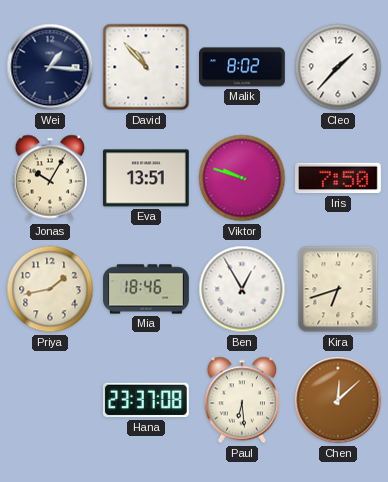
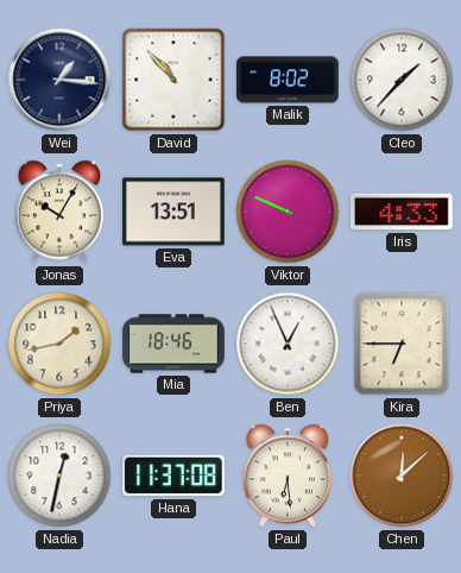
Viktor: 9:48 -> 9:49 (288, 212)
Iris: 7:50 -> 4:33 (403, 212)
Ben: 12:55 -> 12:56 (288, 344)
Kira: 6:42 -> 6:45 (402, 344)
Nadia: none -> 12:32 (59, 476)
Hana: 23:37 -> 11:37 (173, 476)
